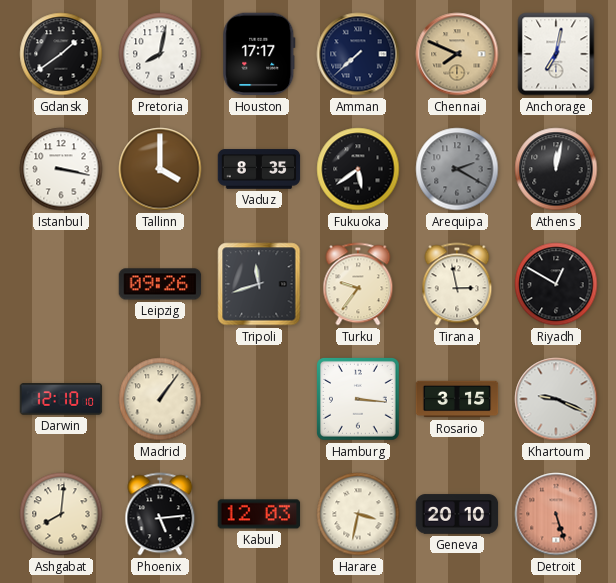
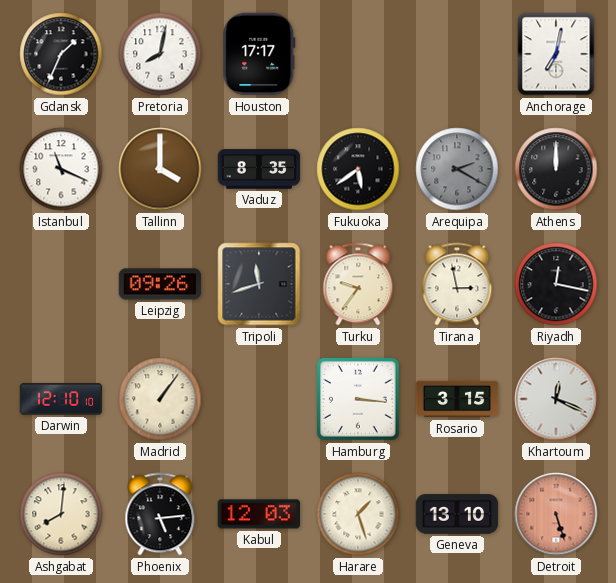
Gdansk: 1:39 -> 1:34 (61, 54)
Amman: 7:38 -> none (358, 54)
Chennai: 7:49 -> none (457, 54)
Istanbul: 3:17 -> 11:19 (61, 169)
Athens: 12:02 -> 12:00 (556, 169)
Riyadh: 12:50 -> 12:17 (556, 284)
Khartoum: 9:19 -> 12:19 (556, 399)
Harare: 3:32 -> 1:27 (358, 514)
Geneva: 20:10 -> 13:10 (457, 514)
